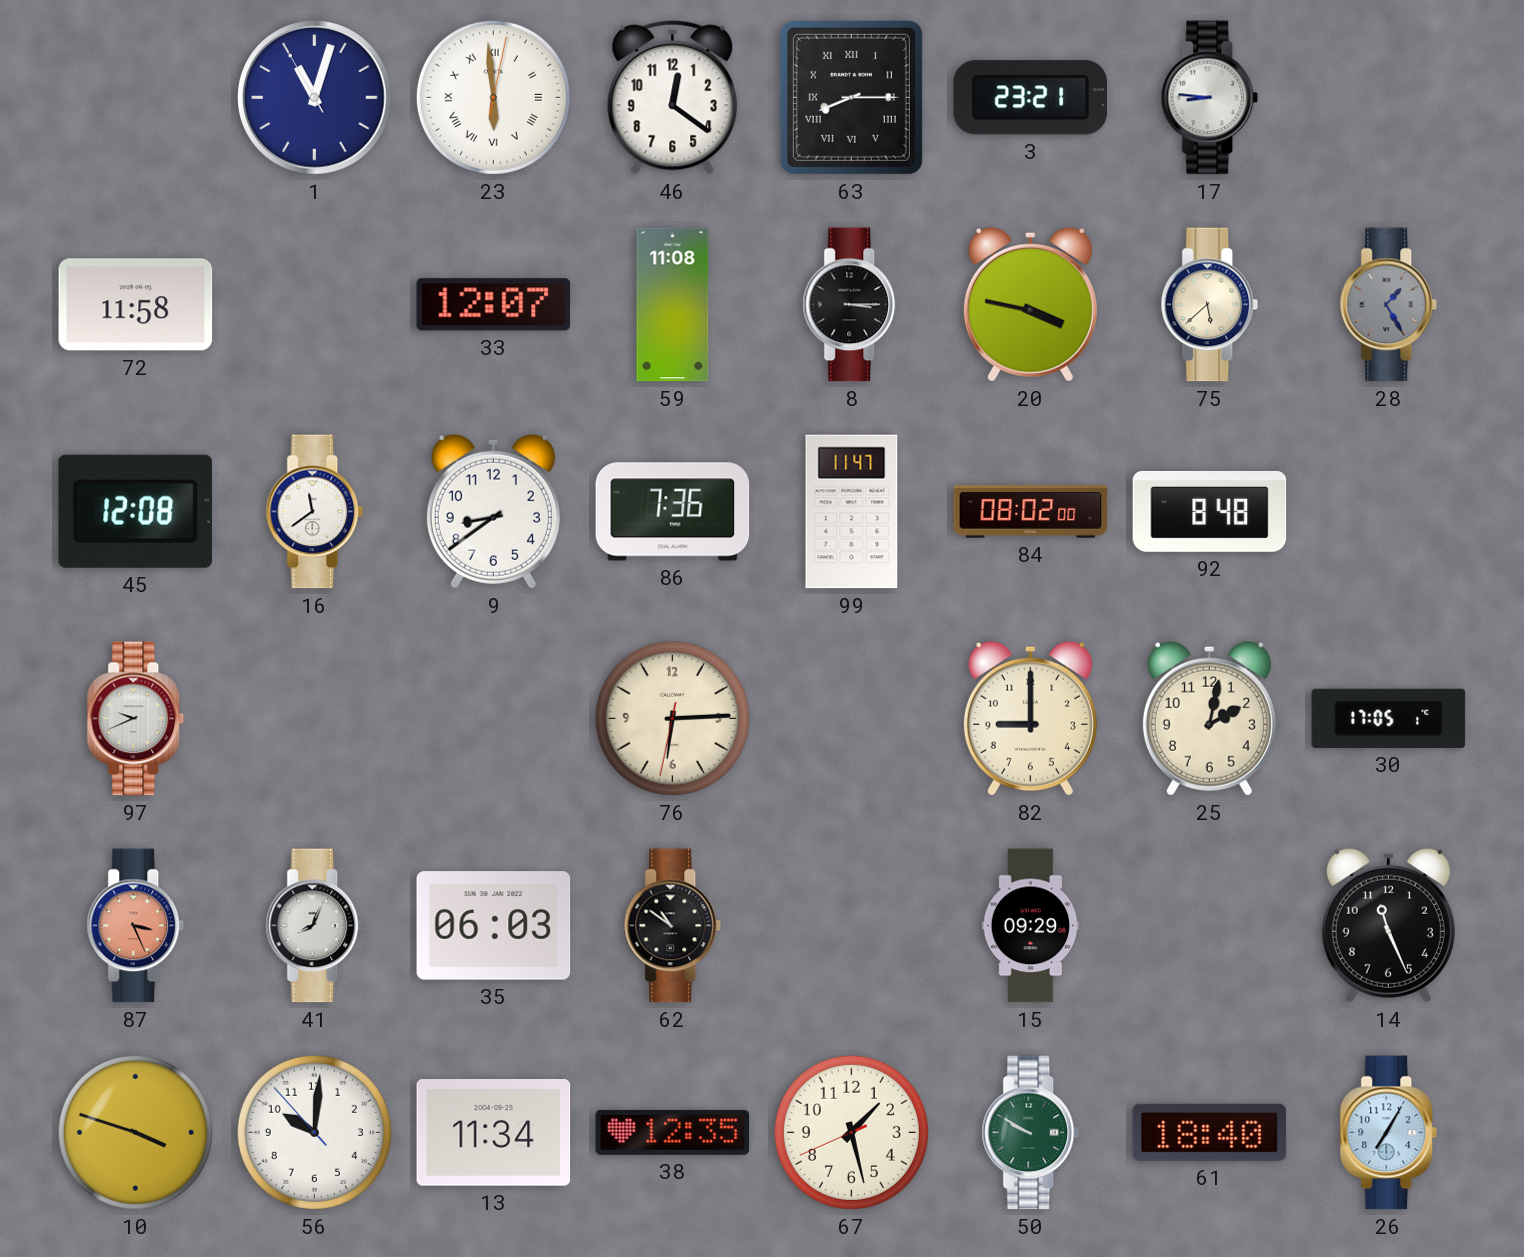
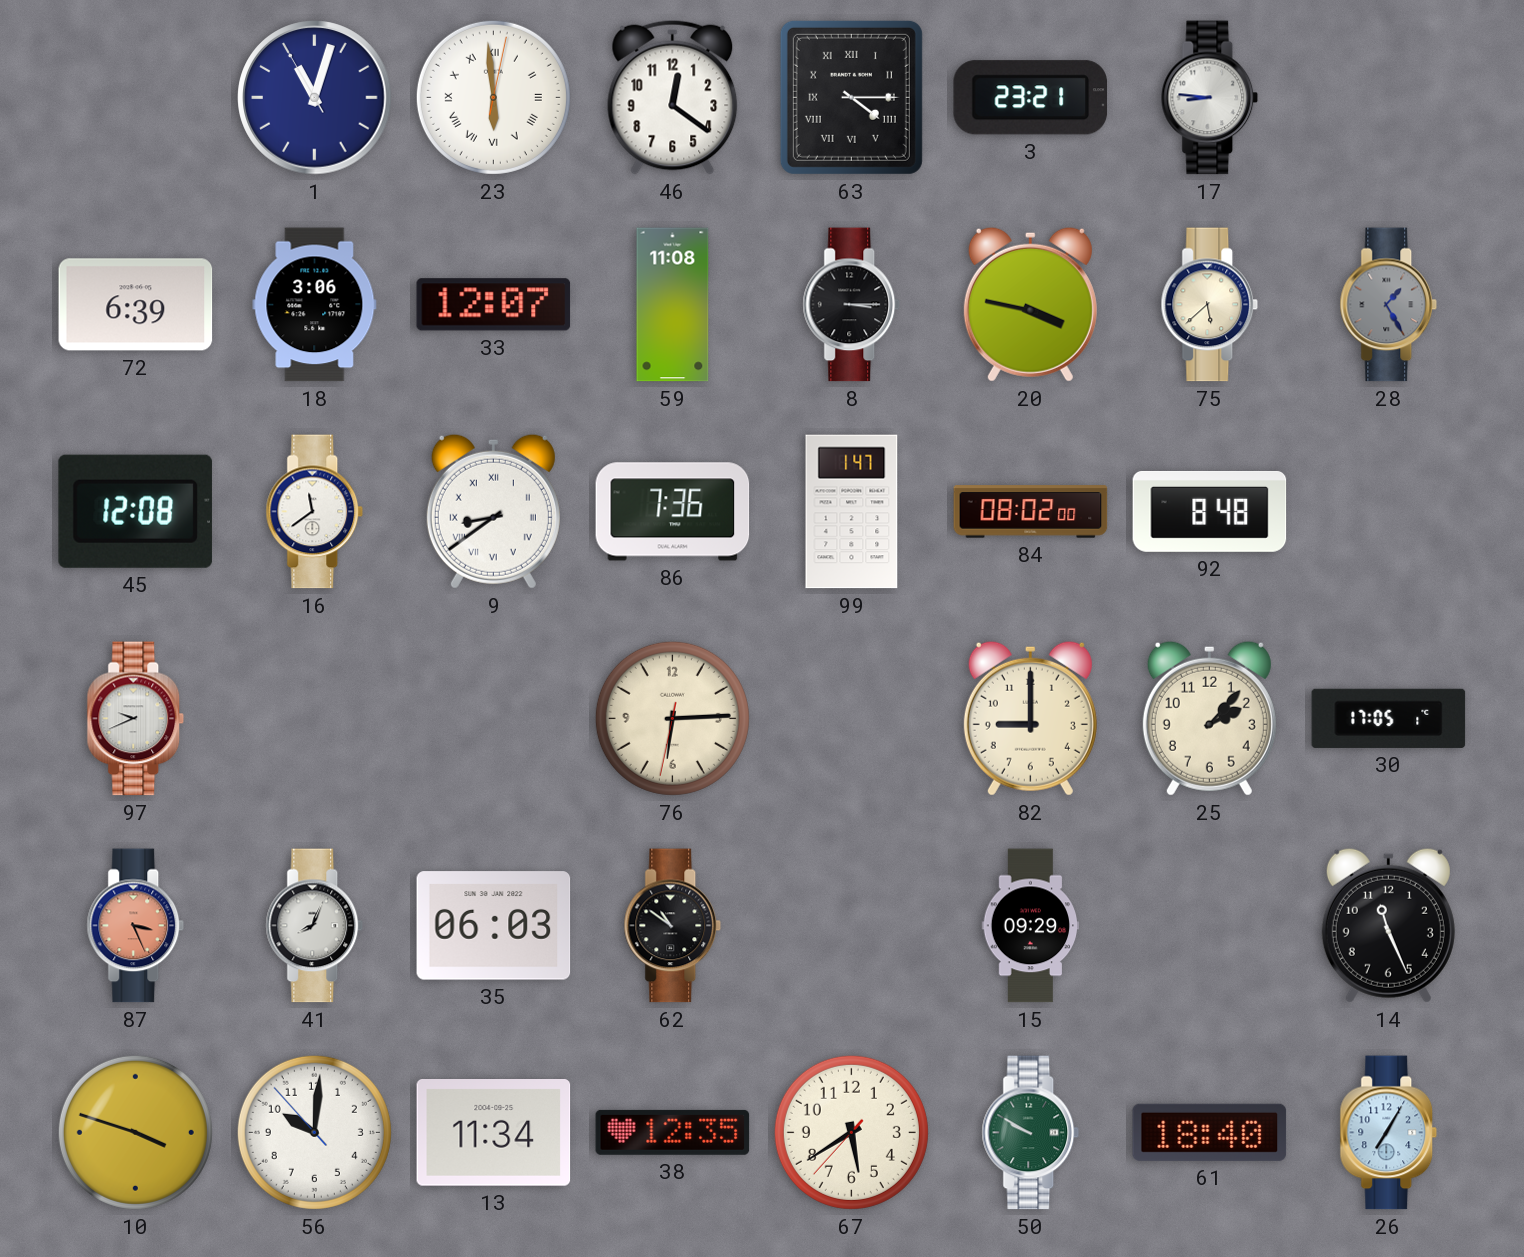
63: 8:15 -> 4:15 (851, 97)
72: 11:58 -> 6:39 (136, 305)
18: none -> 3:06 (315, 305)
9 numerals: Arabic -> Roman (493, 511)
99: 11:47 -> 1:47 (852, 512)
25: 2:02 -> 2:07 (1209, 718)
67: 1:27 -> 5:39 (851, 1132)
